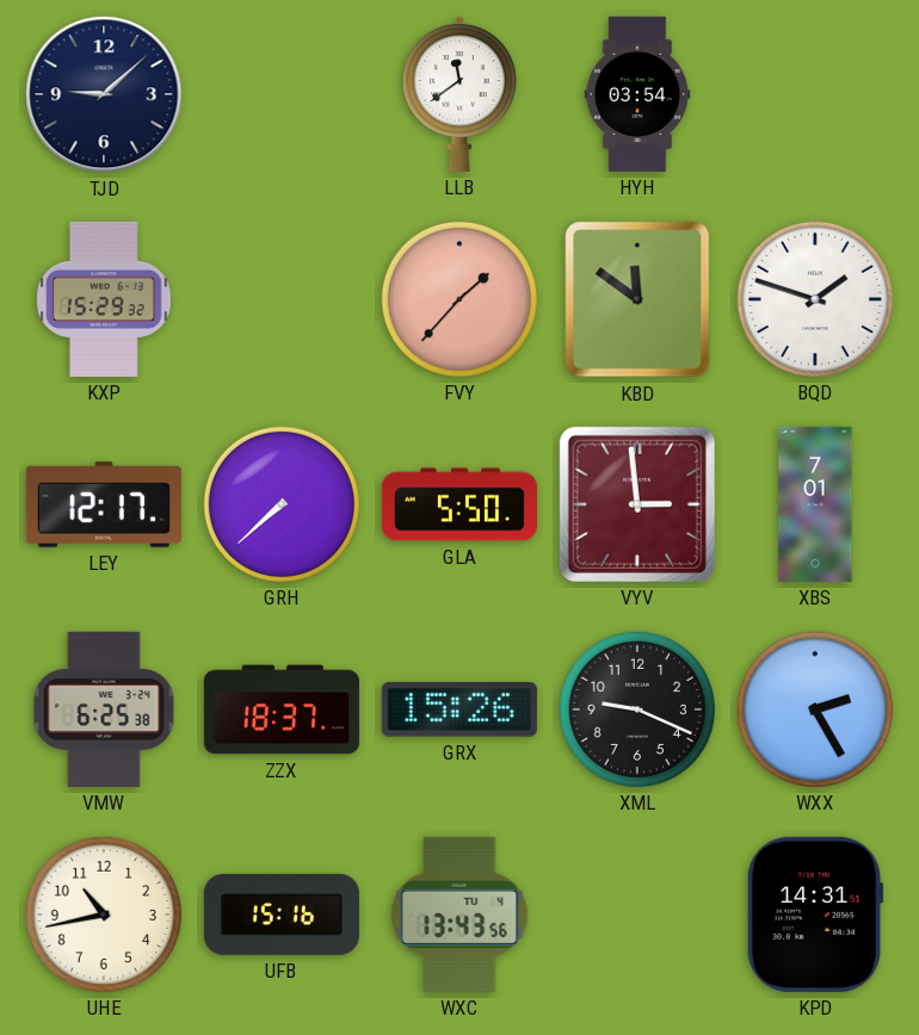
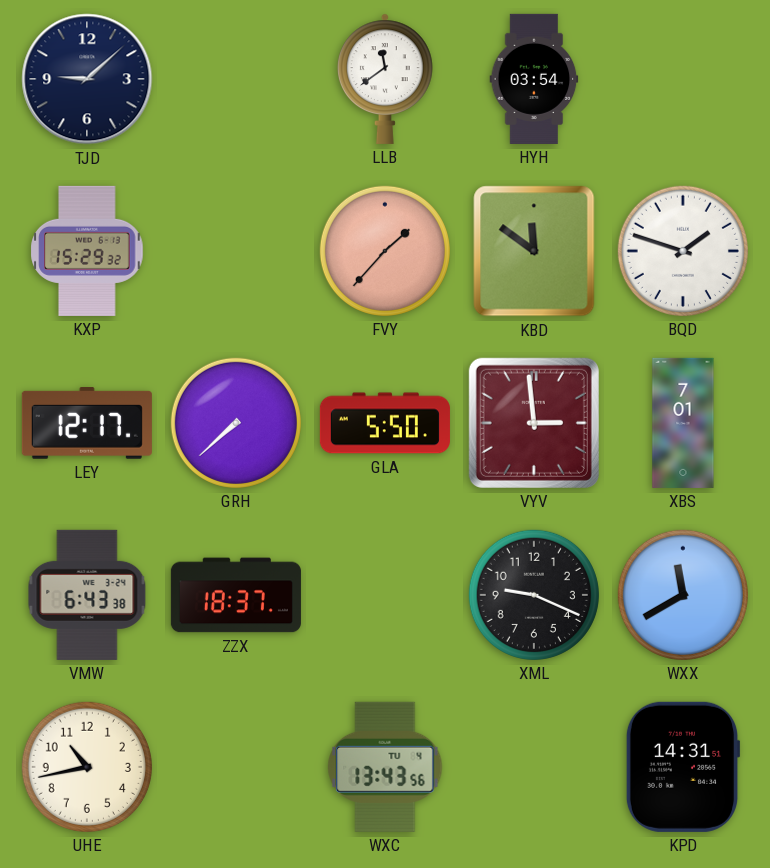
VMW: 6:25 -> 6:43 (87, 595)
GRX: 15:26 -> none (459, 709)
WXX: 2:25 -> 11:40 (683, 595)
UFB: 15:16 -> none (282, 915)
